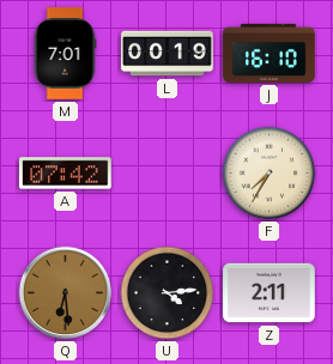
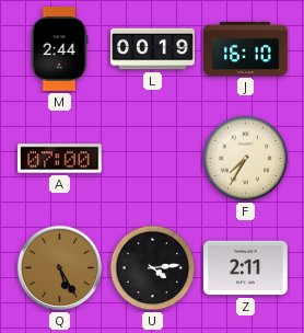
M: 7:01 -> 2:44 (59, 49)
A: 07:42 -> 07:00 (60, 159)
Q: 6:29 -> 5:25 (60, 268)
